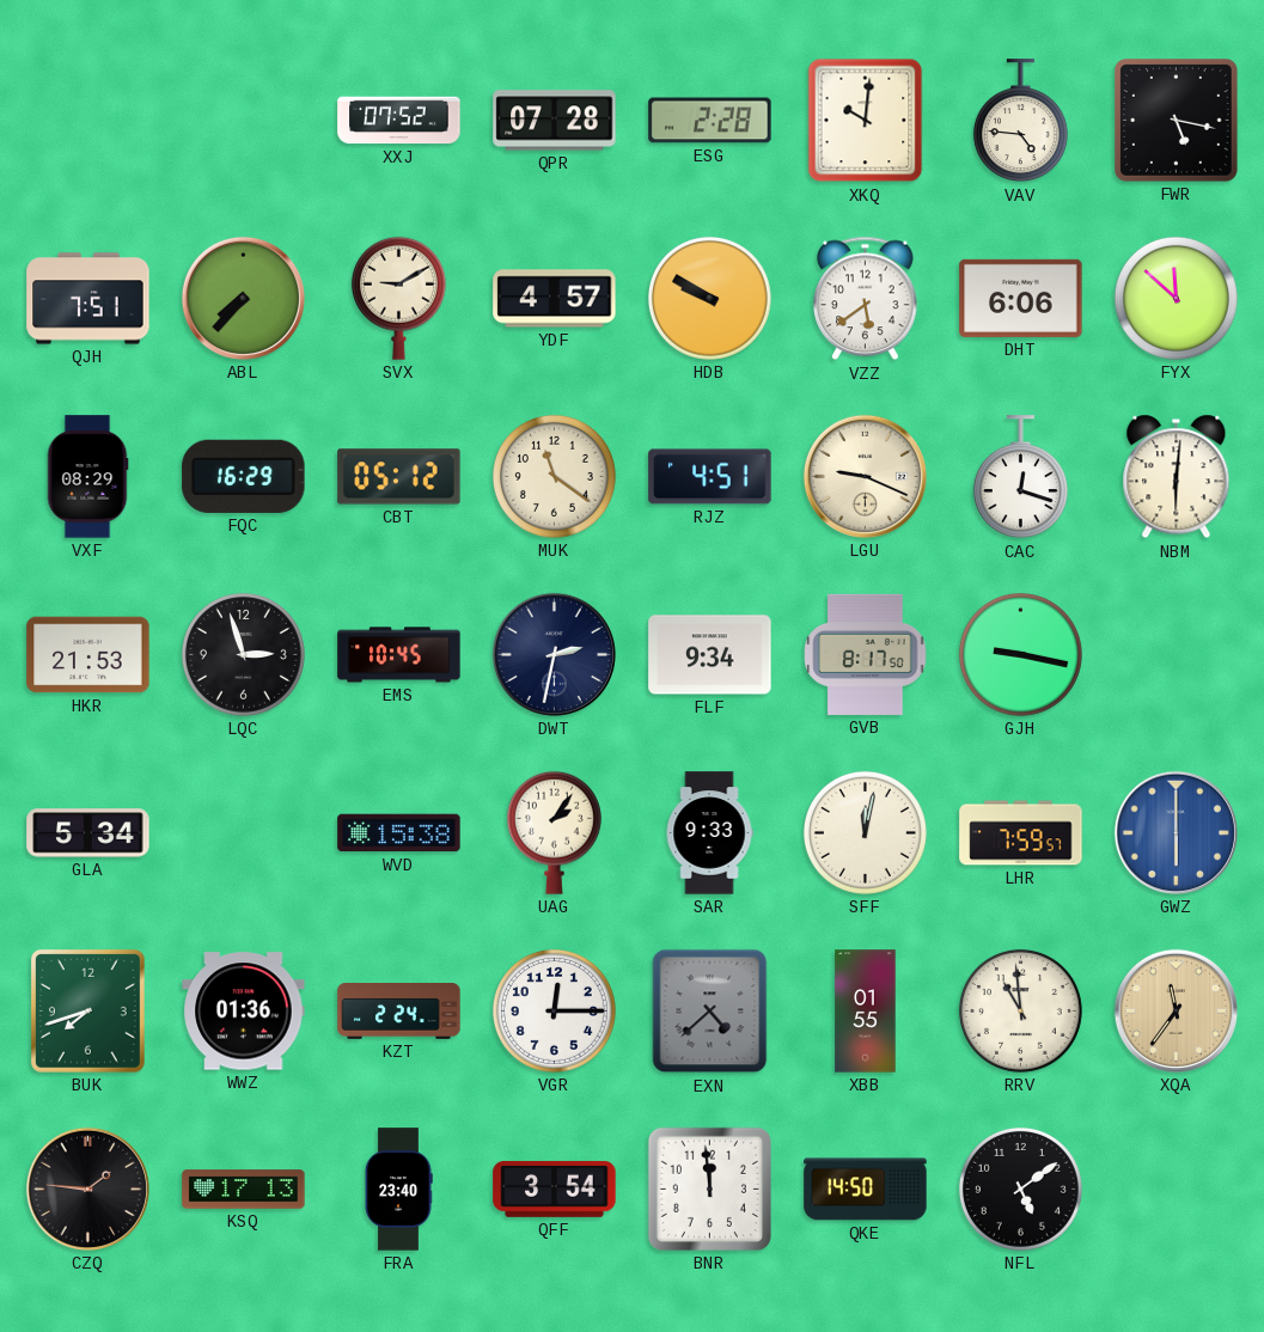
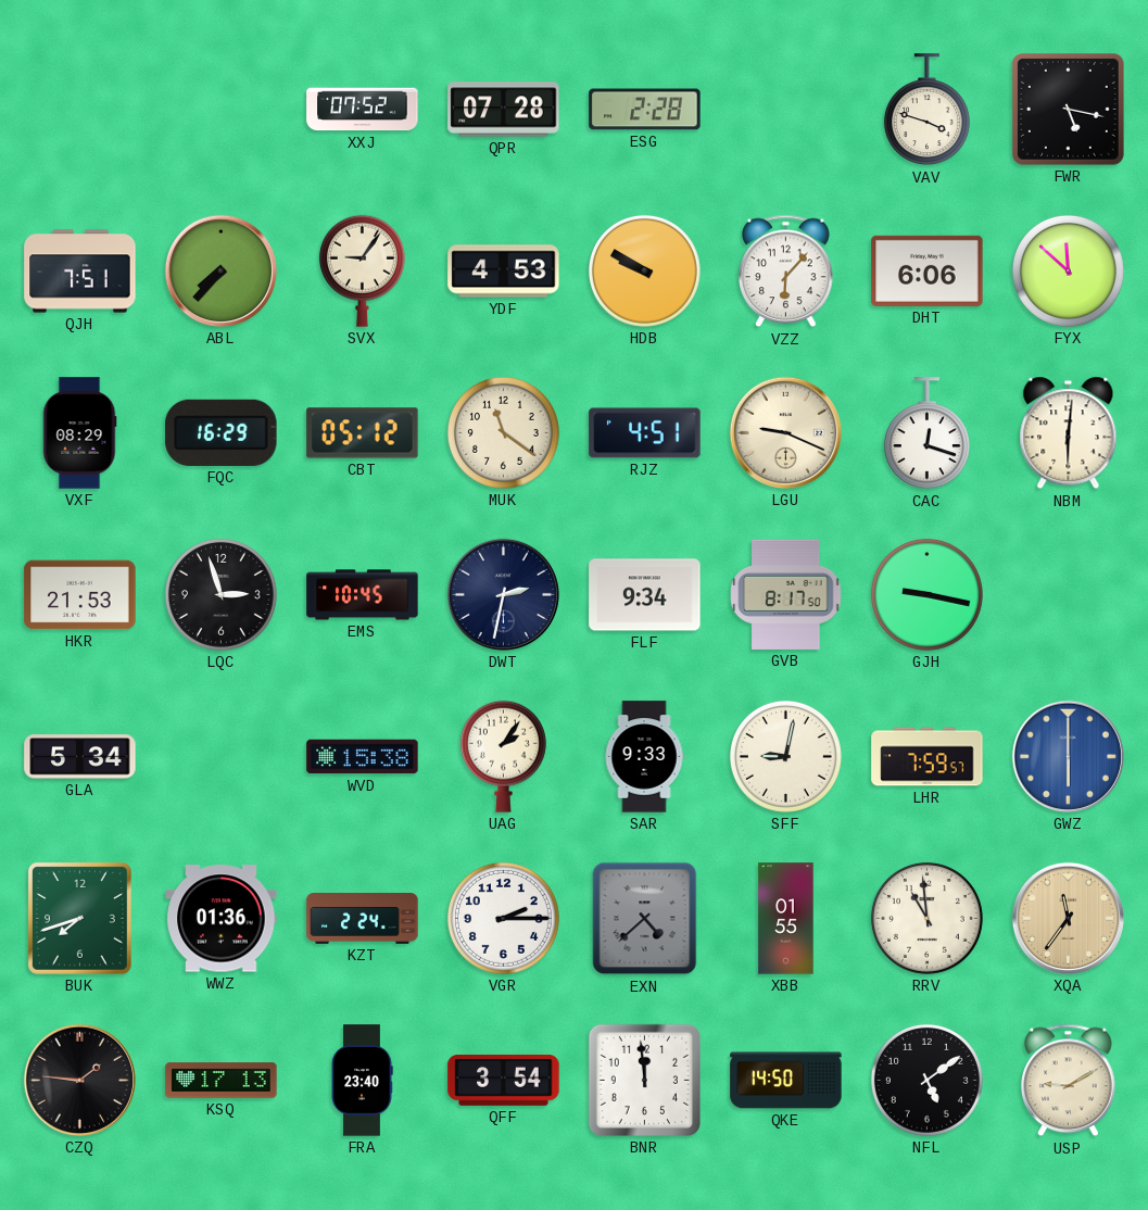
XKQ: 10:01 -> none (866, 121)
VAV: 4:46 -> 3:48 (926, 110)
SVX: 9:10 -> 9:06 (362, 270)
YDF: 4:57 -> 4:53 (504, 272)
VZZ: 5:39 -> 6:07 (786, 272)
SFF: 12:02 -> 9:02 (785, 756)
VGR: 12:15 -> 2:15 (503, 918)
USP: none -> 9:10 (1069, 1081)
